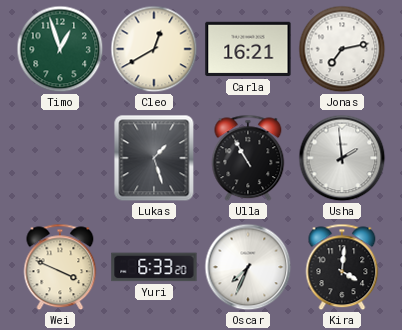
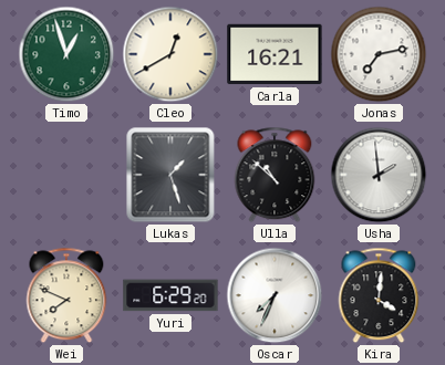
Ulla: 10:55 -> 10:52 (275, 175)
Wei: 3:49 -> 7:49 (66, 295)
Yuri: 6:33 -> 6:29 (170, 295)
